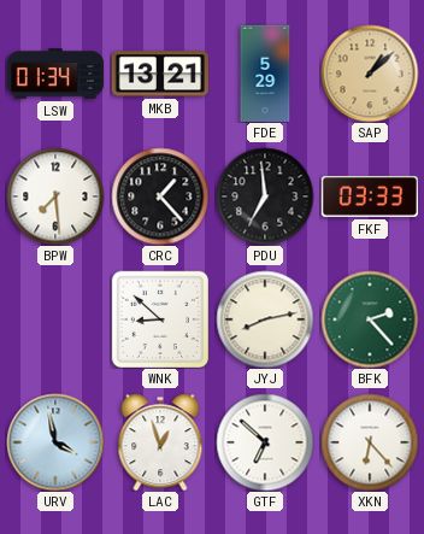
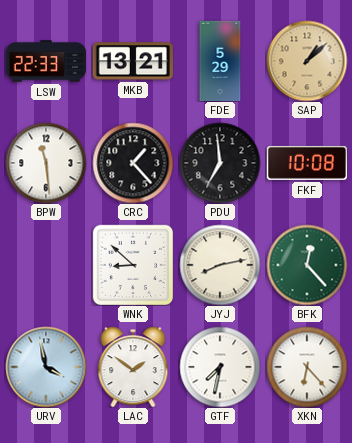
LSW: 01:34 -> 22:33 (45, 61)
BPW: 7:29 -> 11:29 (46, 163)
FKF: 03:33 -> 10:08 (307, 163)
BFK: 2:23 -> 12:23 (307, 265)
LAC: 12:57 -> 1:51 (133, 367)
GTF: 6:52 -> 7:32 (220, 367)
